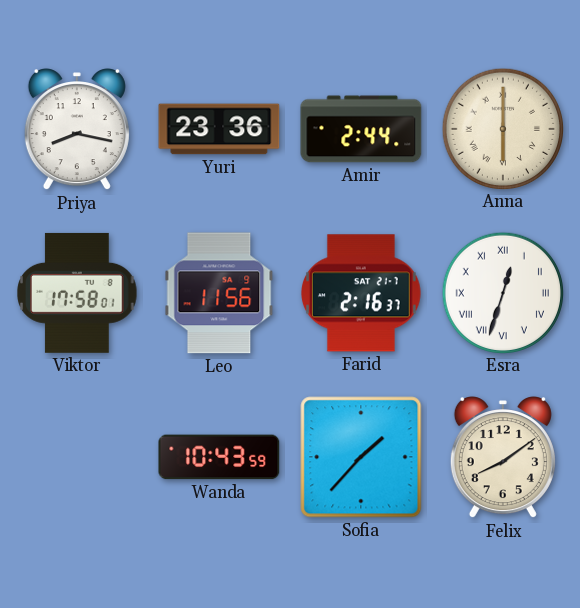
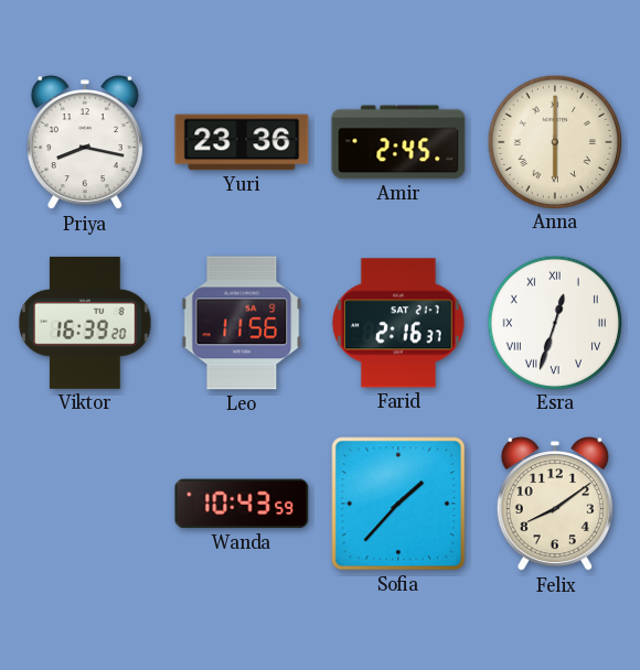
Amir: 2:44 -> 2:45 (398, 142)
Viktor: 17:58 -> 16:39 (85, 323)
